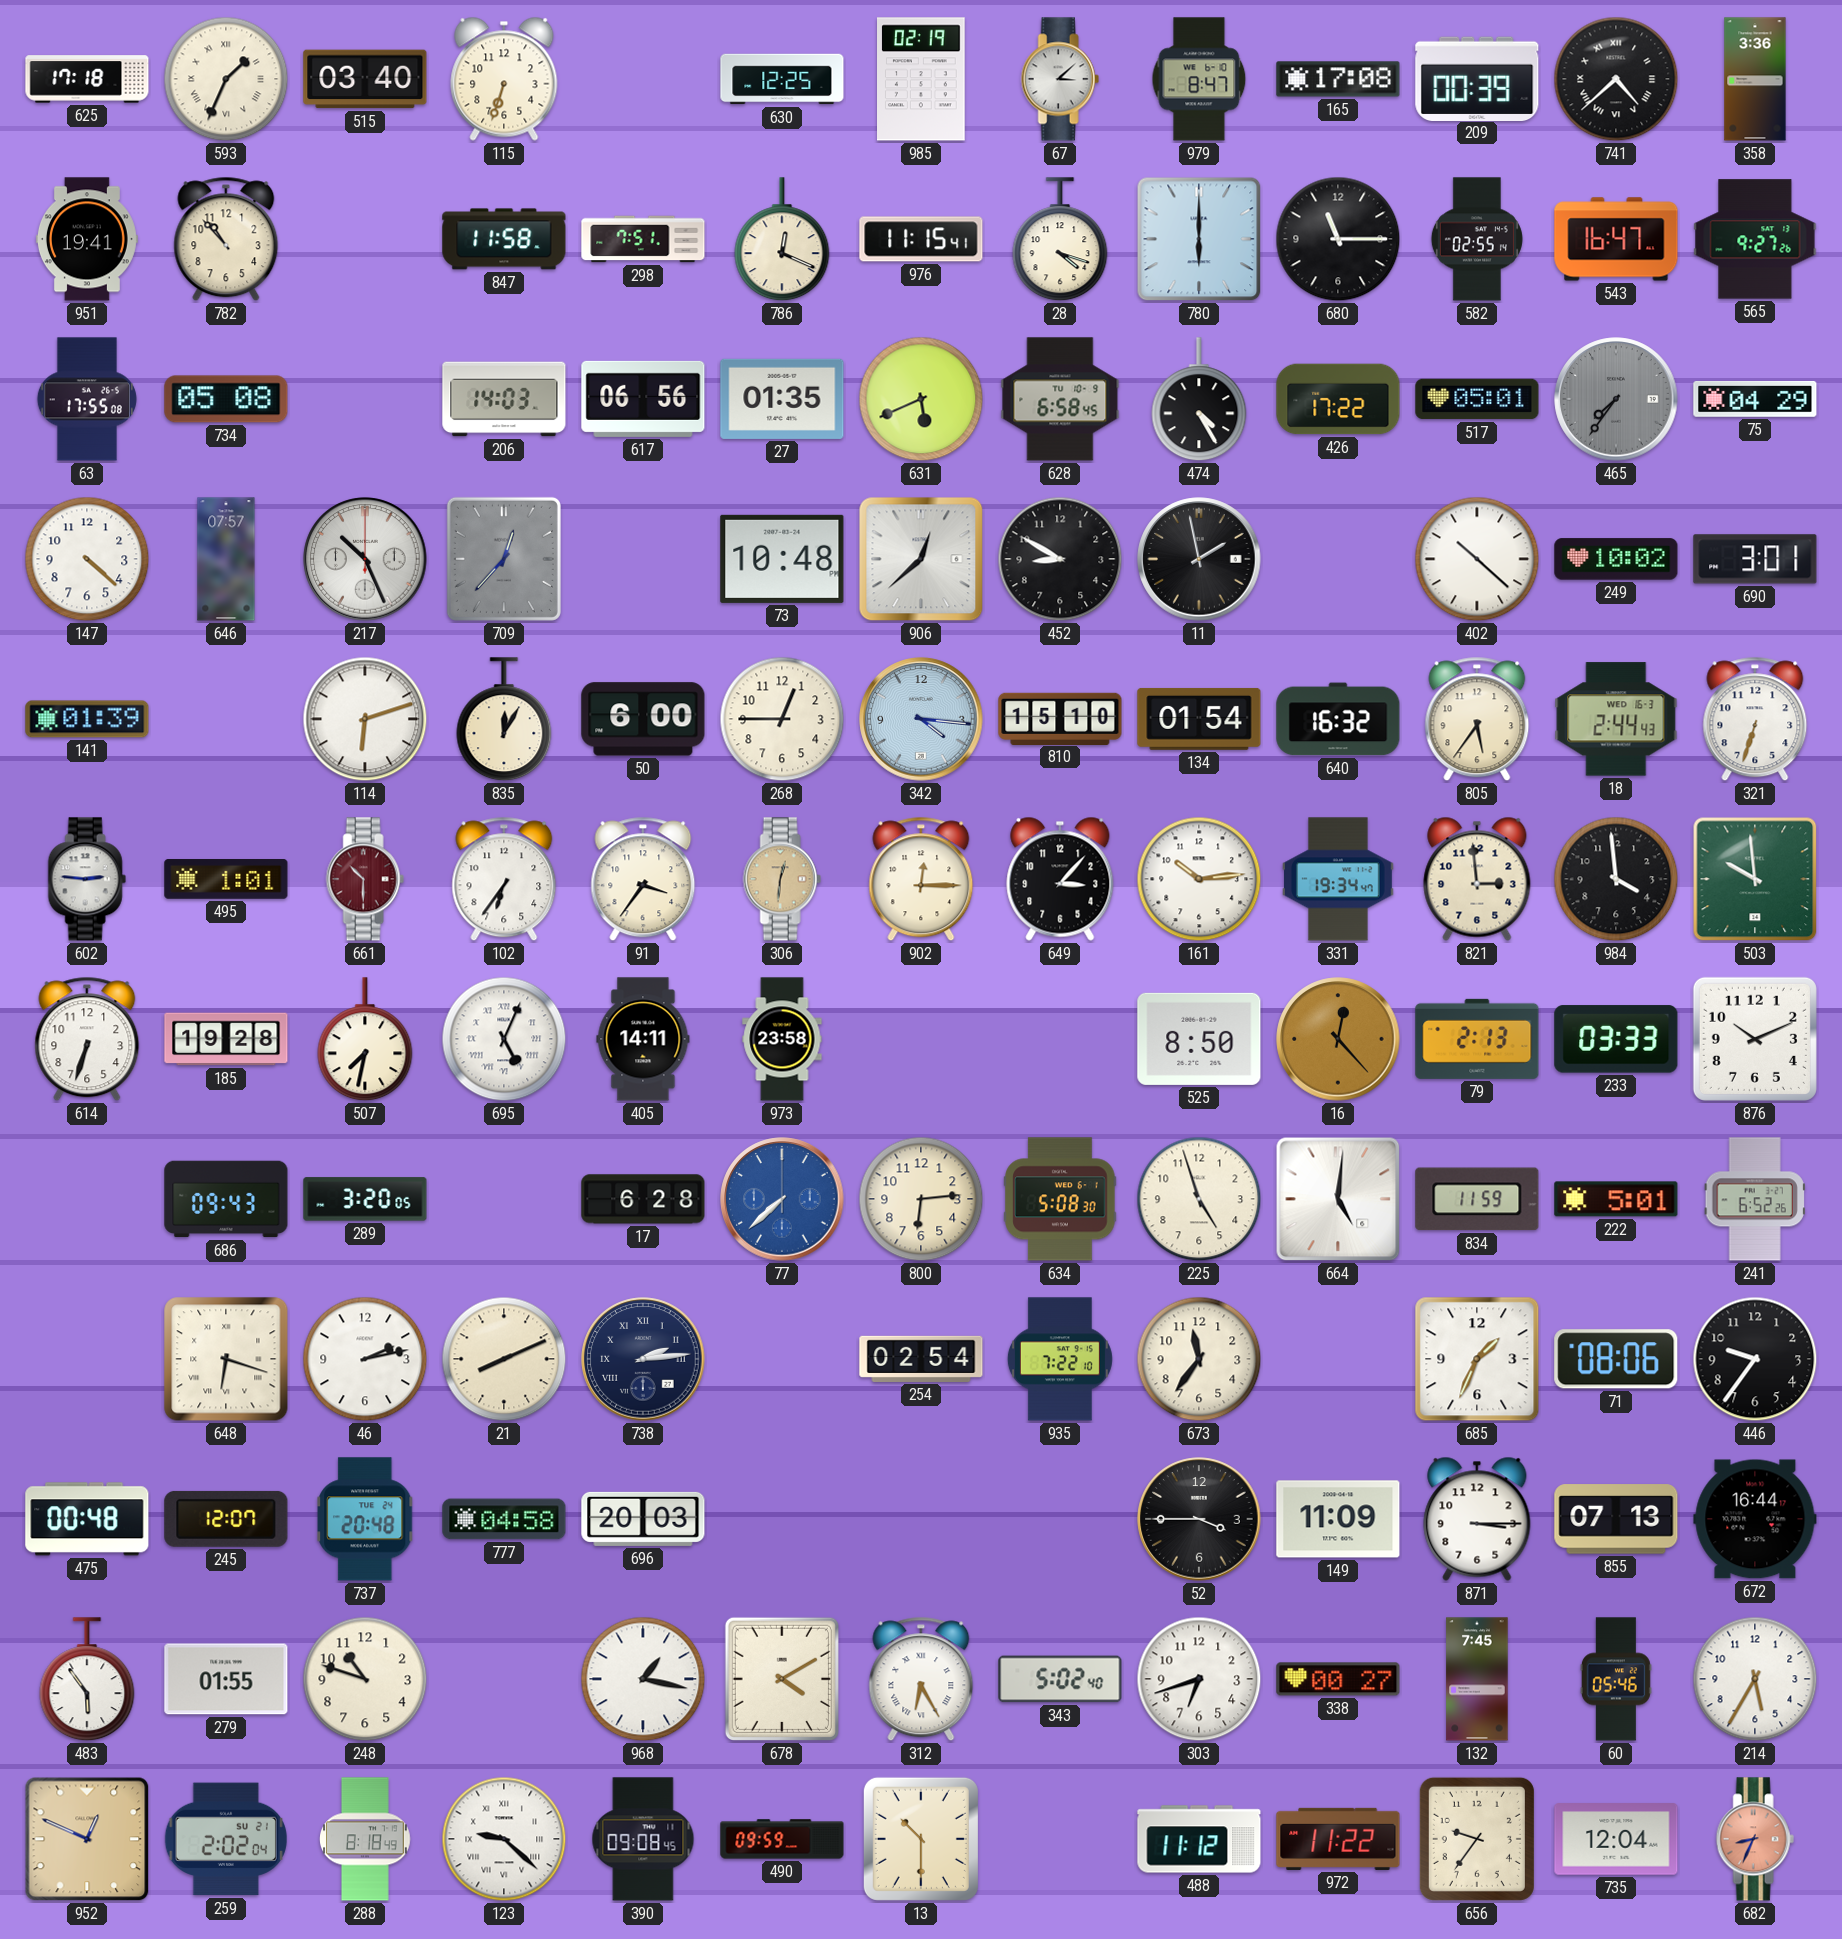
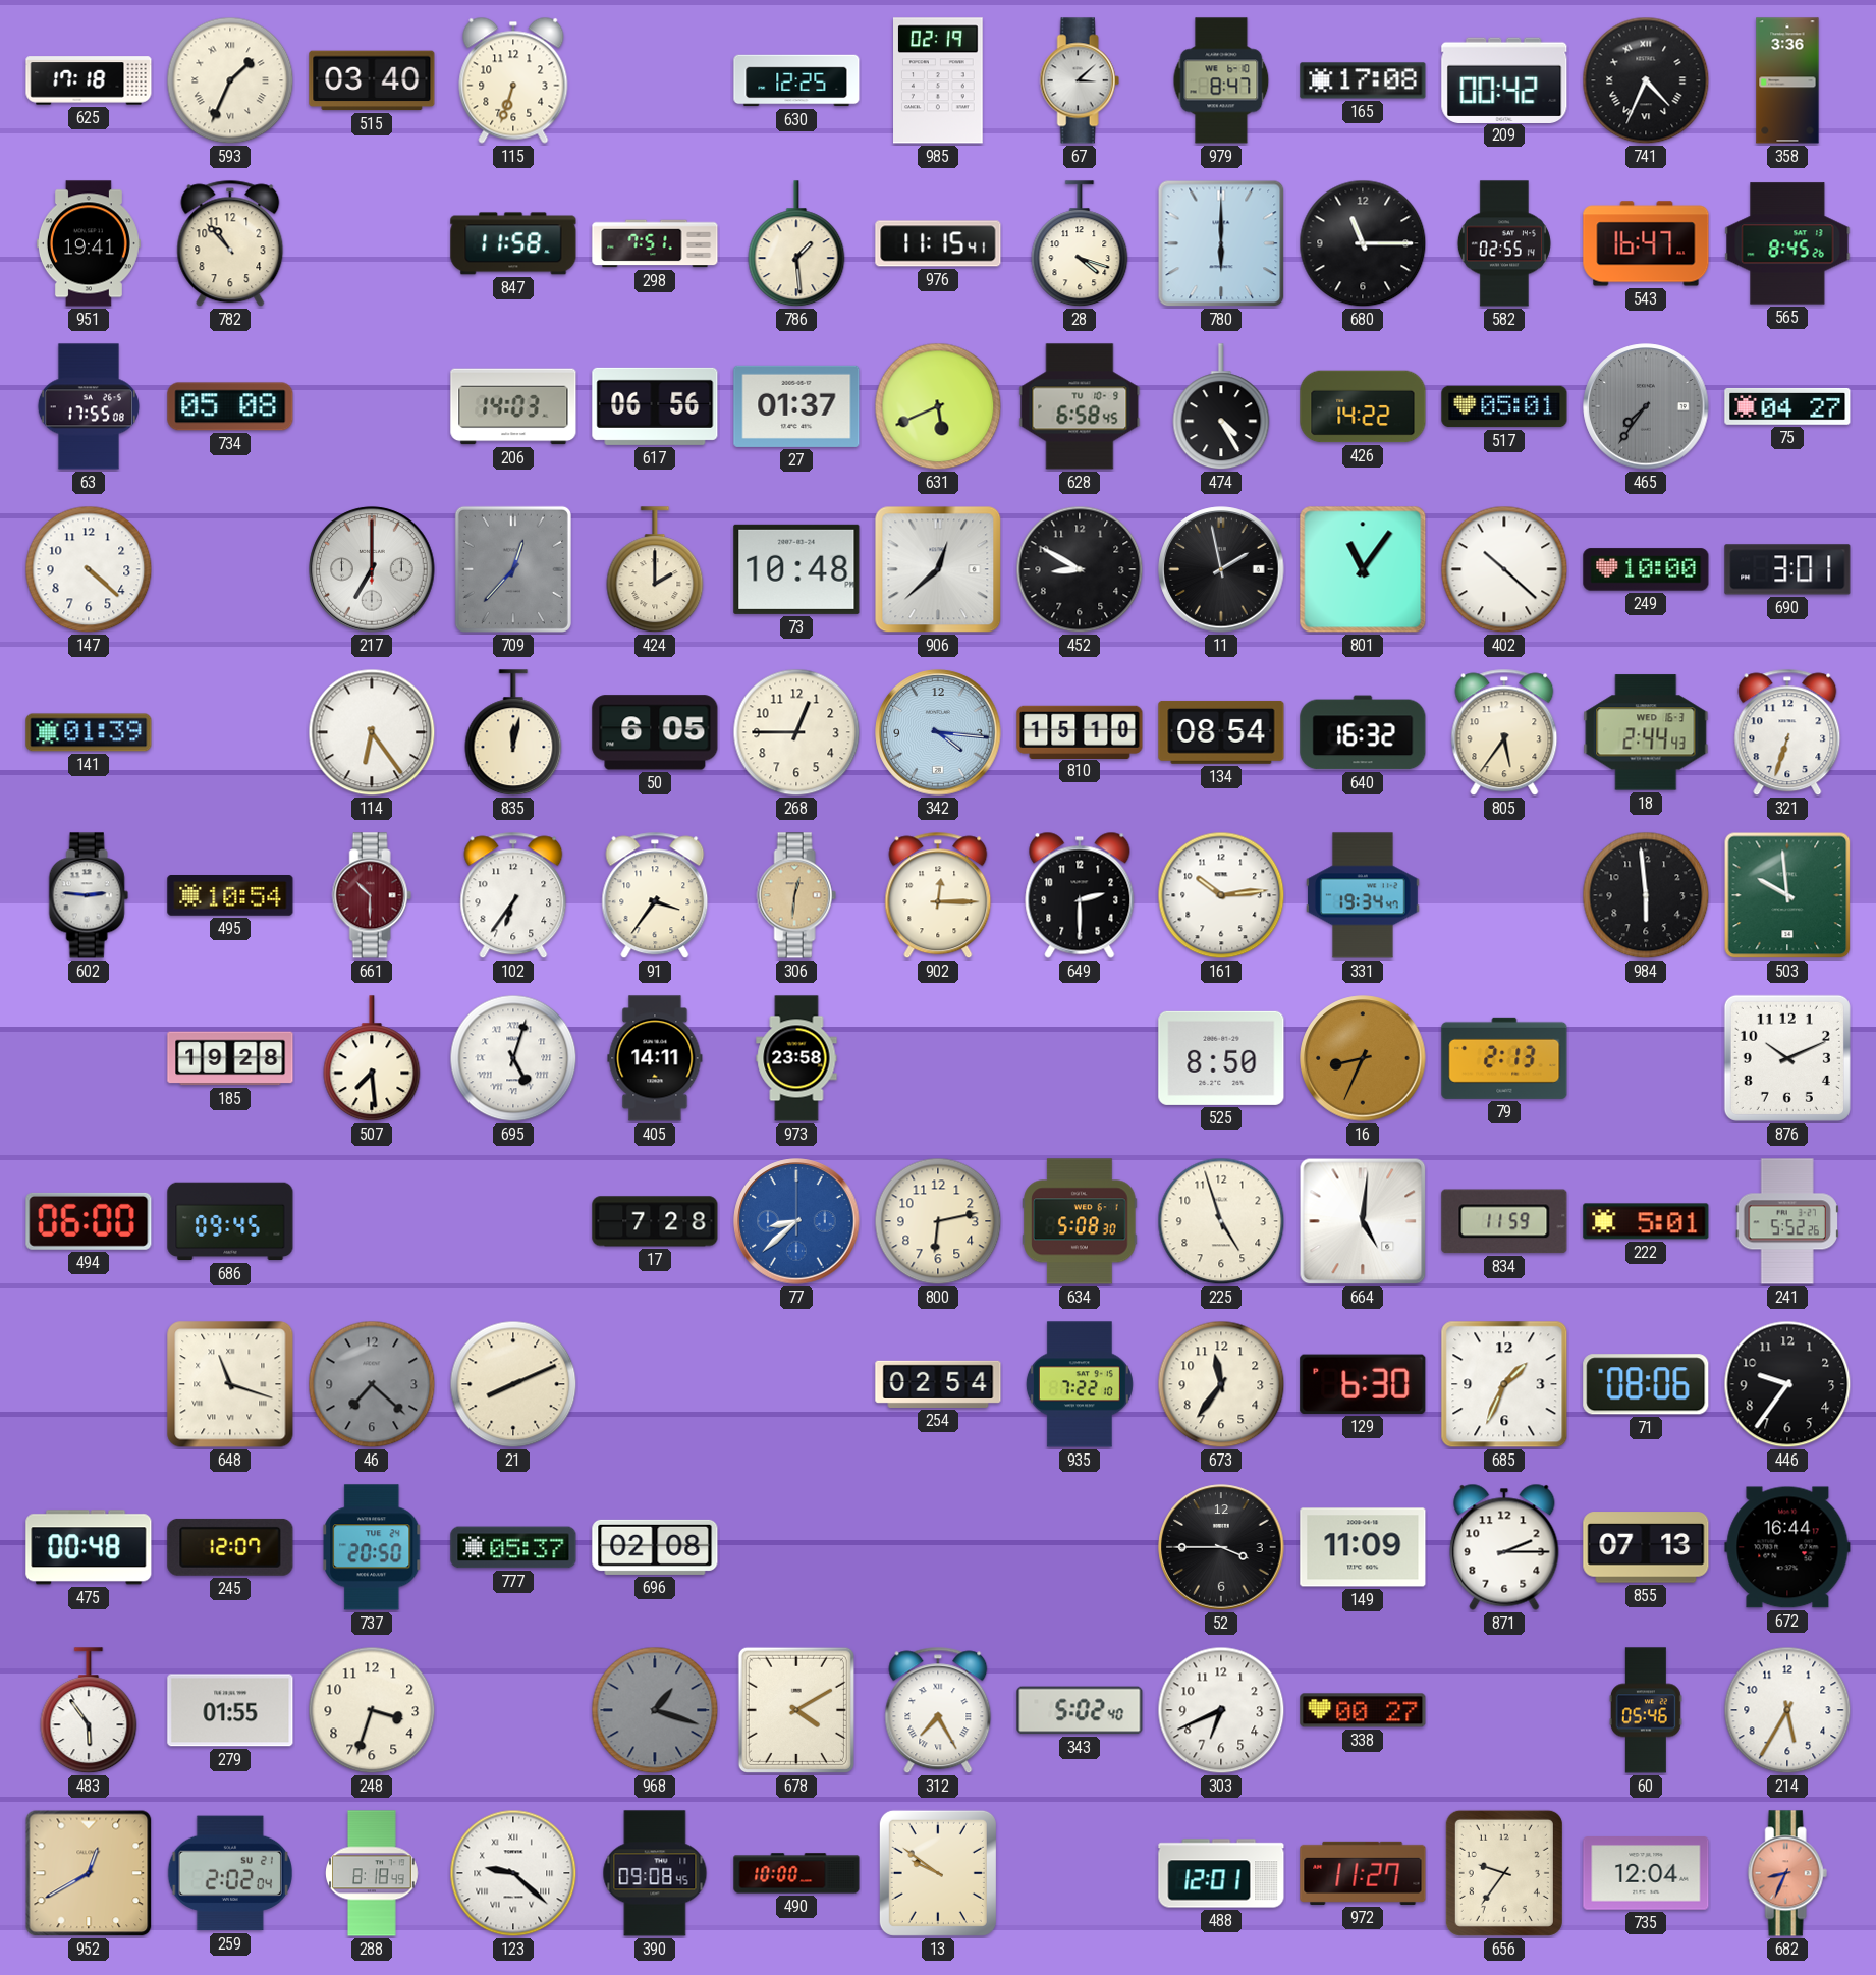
209: 00:39 -> 00:42 (1504, 79)
741: 4:38 -> 4:34 (1646, 80)
786: 12:19 -> 1:29 (796, 244)
565: 9:27 -> 8:45 (1787, 243)
27: 01:35 -> 01:37 (796, 406)
426: 17:22 -> 14:22 (1363, 406)
75: 04:29 -> 04:27 (1787, 406)
646: 07:57 -> none (226, 559)
217: 10:26 -> 7:00 (372, 569)
424: none -> 2:00 (655, 570)
801: none -> 11:06 (1363, 569)
249: 10:02 -> 10:00 (1646, 569)
114: 6:12 -> 6:24 (372, 732)
835: 12:05 -> 12:02 (513, 733)
50: 6:00 -> 6:05 (655, 732)
134: 01:54 -> 08:54 (1221, 732)
495: 1:01 -> 10:54 (230, 896)
649: 3:07 -> 2:30 (1080, 895)
821: 2:59 -> none (1477, 879)
984: 3:59 -> 5:59 (1646, 895)
614: 6:33 -> none (87, 1039)
507: 7:32 -> 7:29 (372, 1059)
695: 5:04 -> 5:03 (513, 1058)
16: 12:23 -> 8:34 (1363, 1058)
233: 03:33 -> none (1616, 1039)
494: none -> 06:00 (89, 1221)
686: 09:43 -> 09:45 (230, 1221)
289: 3:20 -> none (365, 1199)
17: 6:28 -> 7:28 (655, 1221)
77: 7:38 -> 8:38 (796, 1221)
800: 6:14 -> 6:13 (938, 1221)
241: 6:52 -> 5:52 (1787, 1221)
648: 6:18 -> 11:18 (230, 1384)
46: 2:13 -> 7:22 (372, 1384)
46 dial: white -> grey (372, 1384)
738: 2:14 -> none (643, 1359)
129: none -> 6:30 (1363, 1384)
737: 20:48 -> 20:50 (373, 1547)
777: 04:58 -> 05:37 (513, 1547)
696: 20:03 -> 02:08 (655, 1547)
871: 3:15 -> 2:15 (1504, 1547)
248: 10:48 -> 3:33 (372, 1710)
968: 1:17 -> 1:18 (655, 1710)
968 dial: white -> grey (655, 1710)
312: 6:25 -> 7:25 (938, 1710)
303: 6:42 -> 6:41 (1221, 1710)
132: 7:45 -> none (1477, 1679)
952: 12:49 -> 12:40 (89, 1873)
490: 09:59 -> 10:00 (796, 1873)
13: 10:30 -> 9:51 (938, 1873)
488: 11:12 -> 12:01 (1221, 1873)
972: 11:22 -> 11:27 (1363, 1873)
